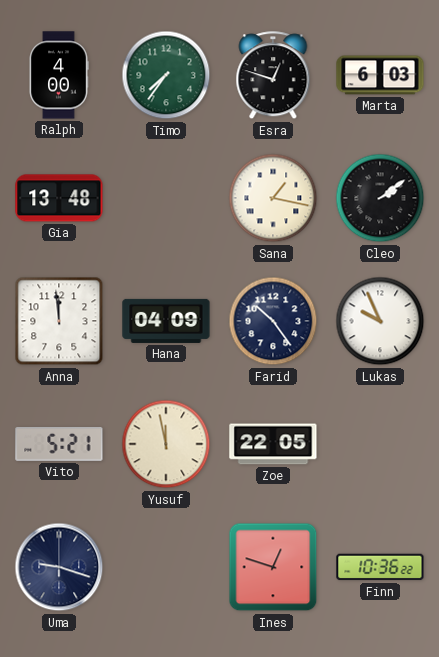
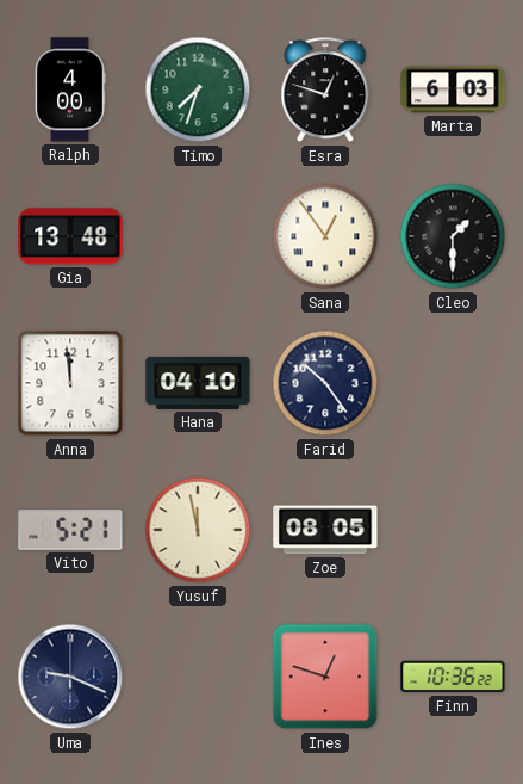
Timo: 7:36 -> 7:33 (198, 89)
Sana: 1:17 -> 12:54 (325, 236)
Cleo: 2:09 -> 1:30 (453, 236)
Hana: 04:09 -> 04:10 (198, 383)
Lukas: 9:56 -> none (380, 321)
Zoe: 22:05 -> 08:05 (325, 530)
Uma: 9:18 -> 9:19 (70, 677)
